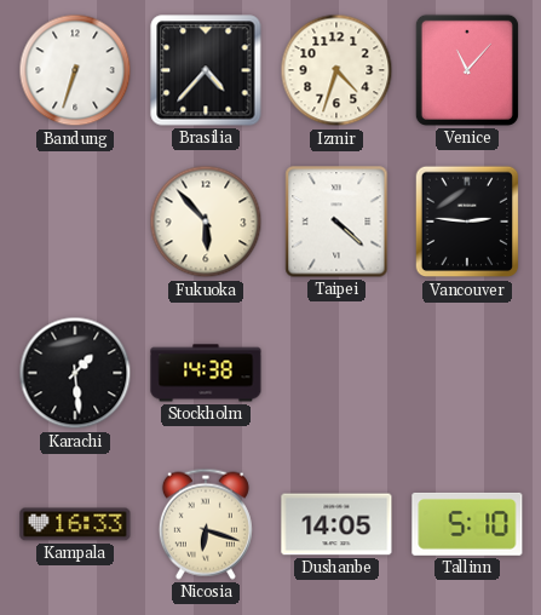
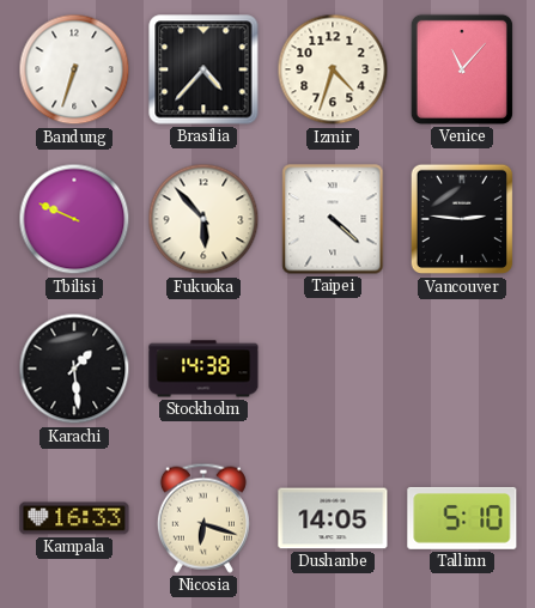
Tbilisi: none -> 9:49 (74, 219)
